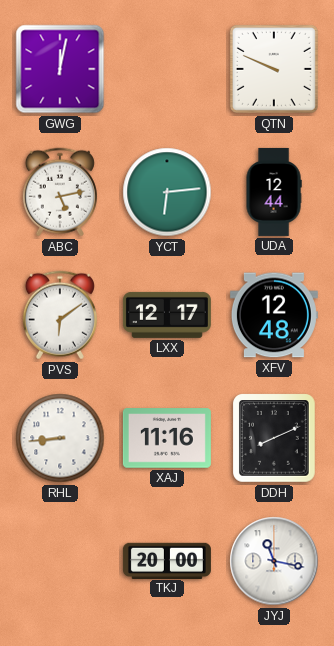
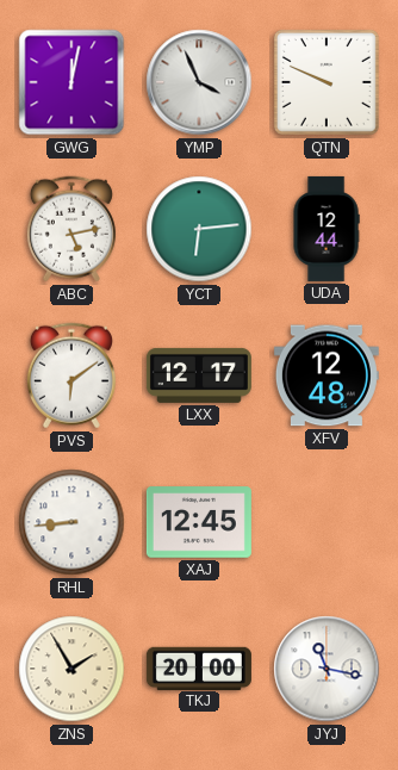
YMP: none -> 3:56 (199, 82)
XAJ: 11:16 -> 12:45 (199, 522)
DDH: 8:11 -> none (275, 439)
ZNS: none -> 1:55 (71, 669)
